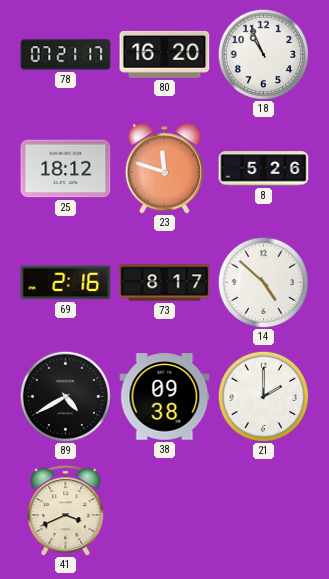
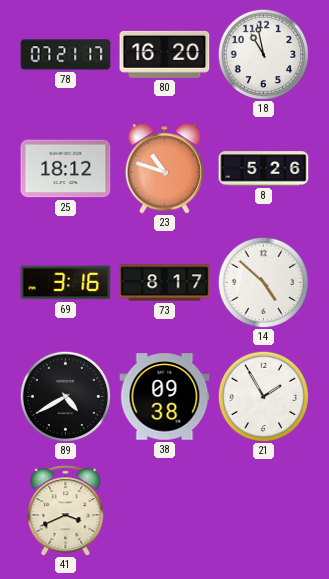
18: 10:56 -> 10:58 (263, 54)
23: 11:48 -> 10:48 (165, 169)
69: 2:16 -> 3:16 (66, 283)
21: 2:00 -> 1:55 (263, 396)
